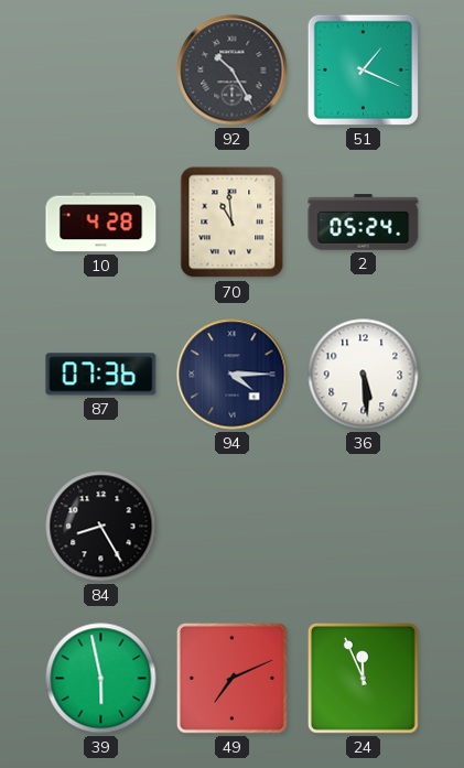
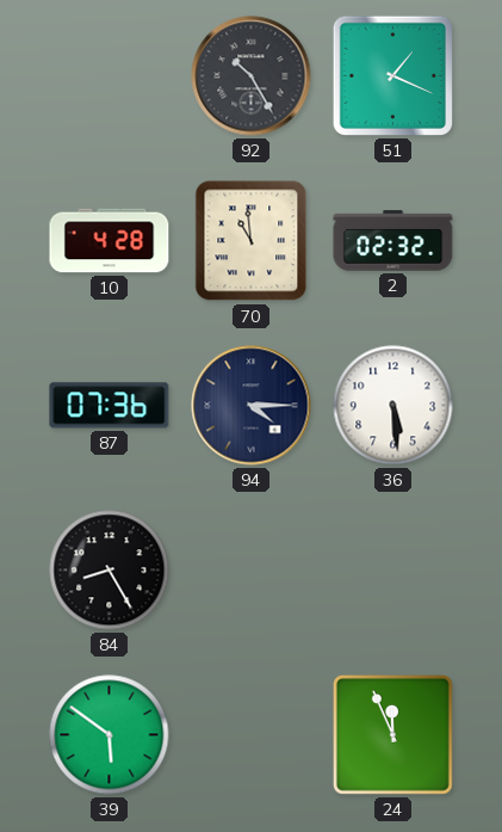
2: 05:24 -> 02:32 (393, 241)
39: 5:58 -> 5:51 (110, 735)
49: 7:11 -> none (231, 678)
